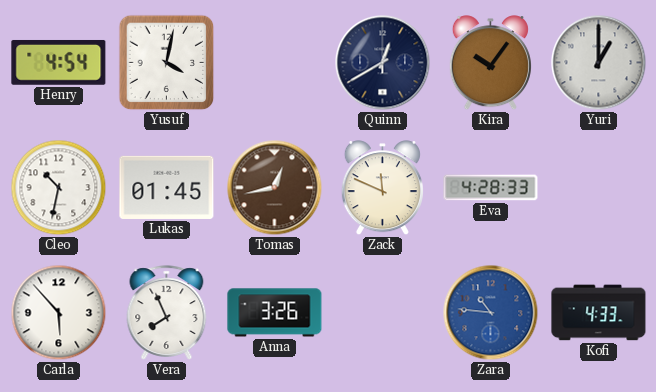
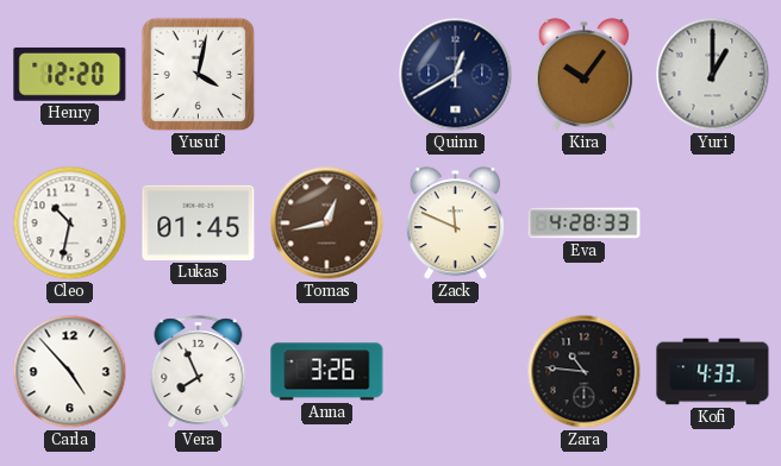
Henry: 4:54 -> 12:20 (70, 74)
Carla: 5:53 -> 4:53 (70, 372)
Zara dial: blue -> black (585, 372)
